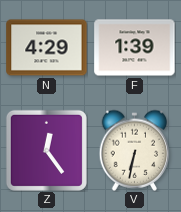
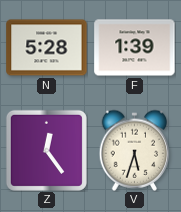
N: 4:29 -> 5:28 (47, 48)
V: 6:32 -> 5:33 (135, 150)
